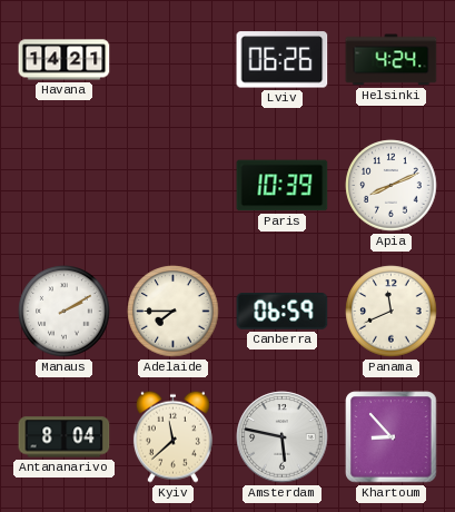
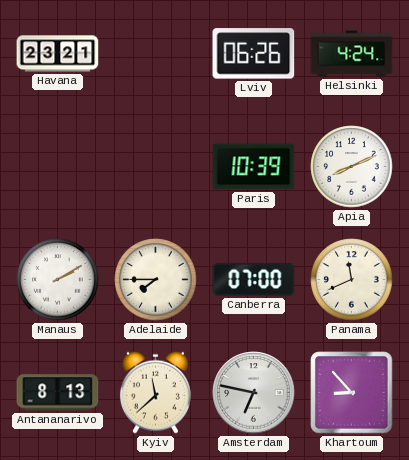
Havana: 14:21 -> 23:21 (58, 54)
Canberra: 06:59 -> 07:00 (254, 280)
Antananarivo: 8:04 -> 8:13 (58, 393)
Amsterdam: 5:47 -> 6:47 (254, 393)
